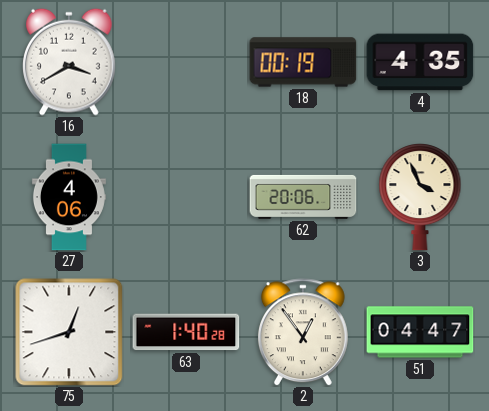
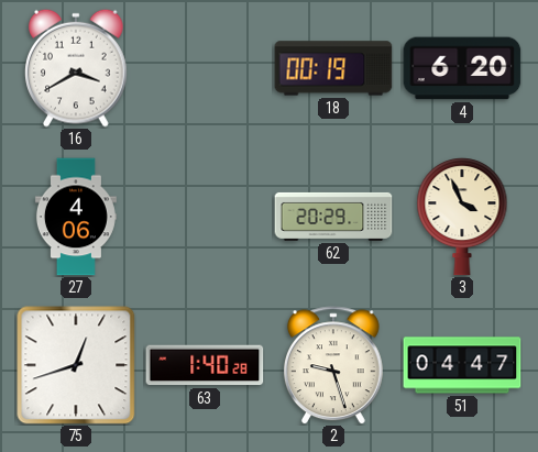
4: 4:35 -> 6:20 (462, 68)
62: 20:06 -> 20:29 (333, 217)
2: 12:54 -> 9:27 (333, 365)
